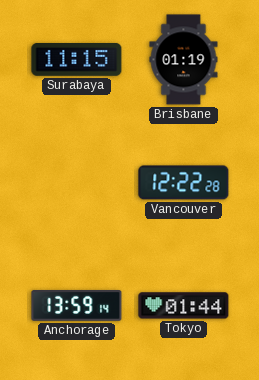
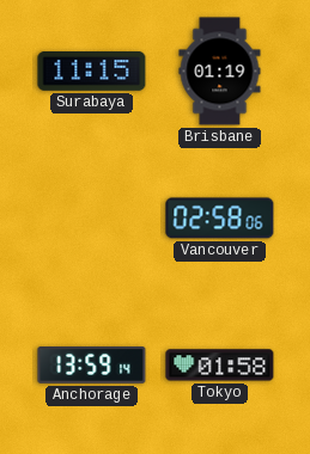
Vancouver: 12:22 -> 02:58 (220, 219)
Tokyo: 01:44 -> 01:58 (220, 366)
